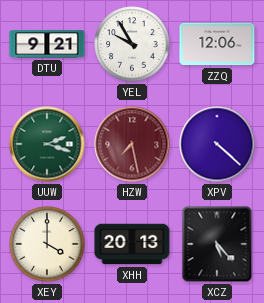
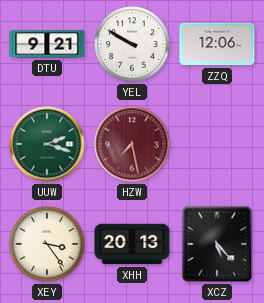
YEL: 9:55 -> 9:50 (132, 44)
XPV: 4:22 -> none (217, 144)
XEY: 4:00 -> 3:24 (47, 244)
